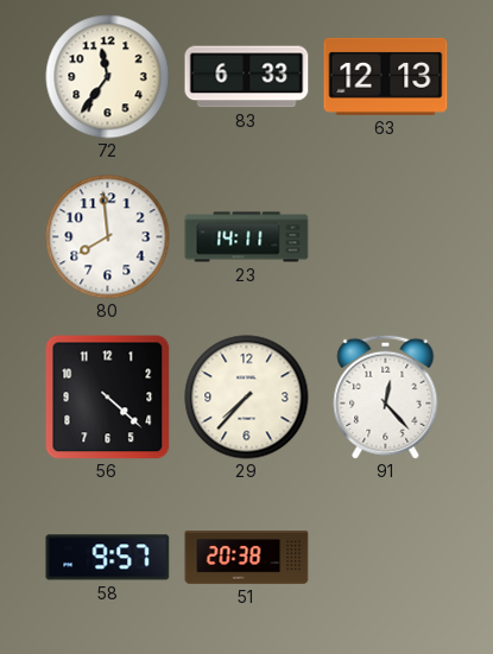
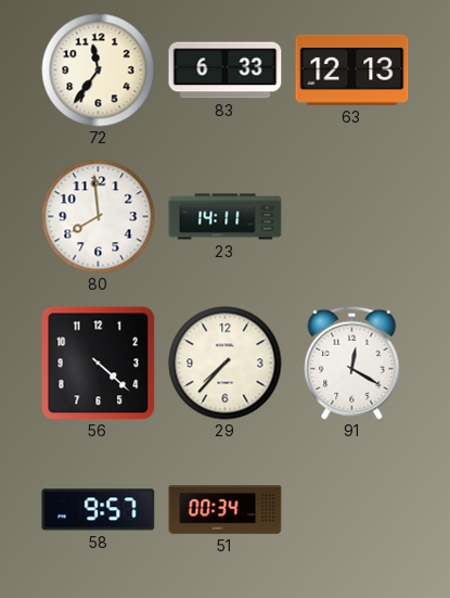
91: 12:23 -> 12:20 (352, 362)
51: 20:38 -> 00:34 (226, 510)
